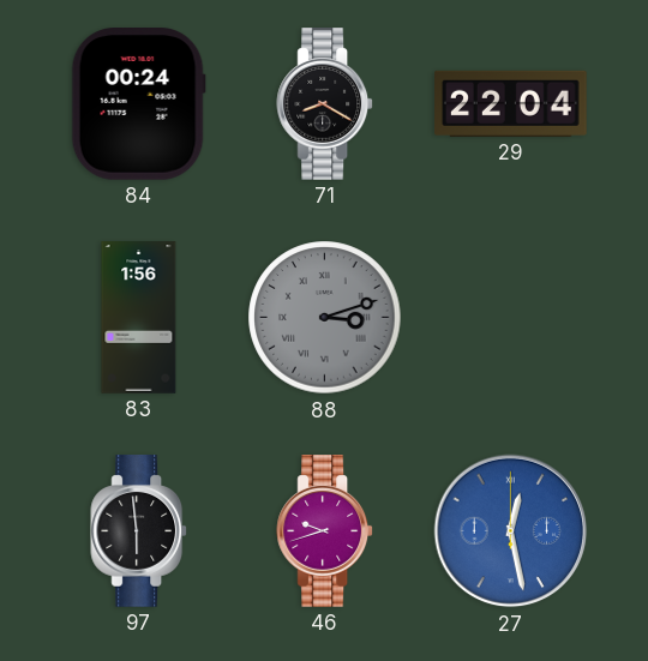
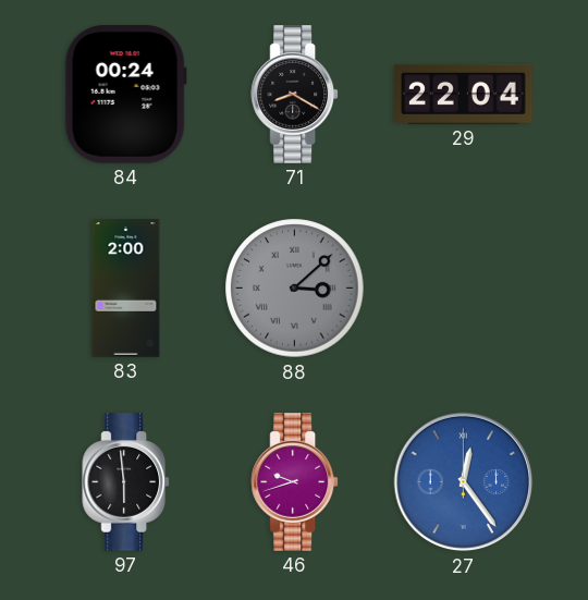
83: 1:56 -> 2:00 (126, 289)
88: 3:12 -> 3:08 (295, 289)
27: 12:28 -> 12:24 (464, 482)
